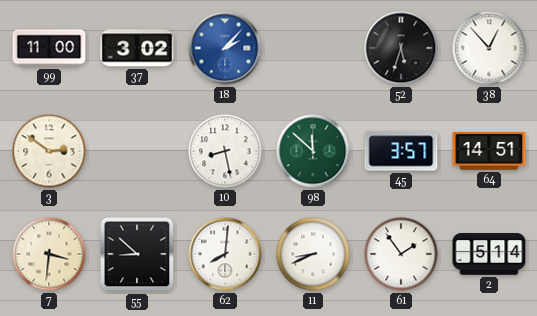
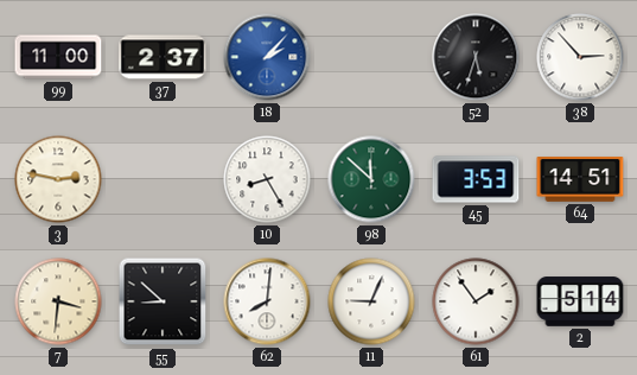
37: 3:02 -> 2:37 (163, 57)
38: 12:53 -> 2:53 (580, 57)
3: 2:51 -> 2:47 (58, 179)
10: 8:28 -> 8:25 (267, 179)
45: 3:57 -> 3:53 (476, 179)
11: 8:41 -> 9:04 (371, 301)
